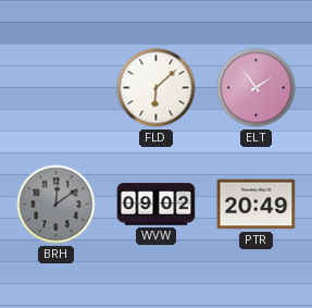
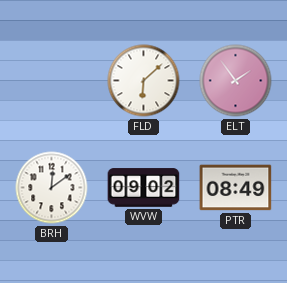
BRH dial: grey -> white (52, 188)
PTR: 20:49 -> 08:49 (236, 188)
